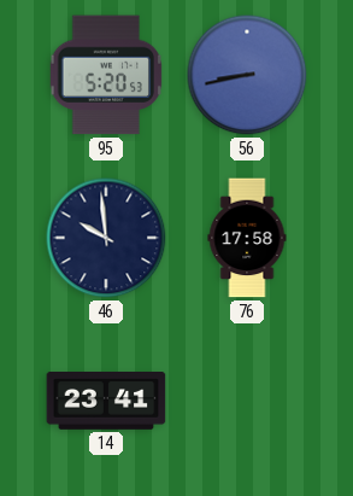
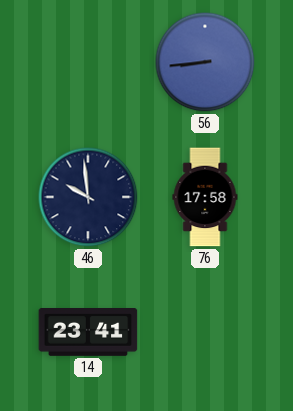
95: 5:20 -> none (106, 75)
56: 8:43 -> 8:44 (205, 62)
